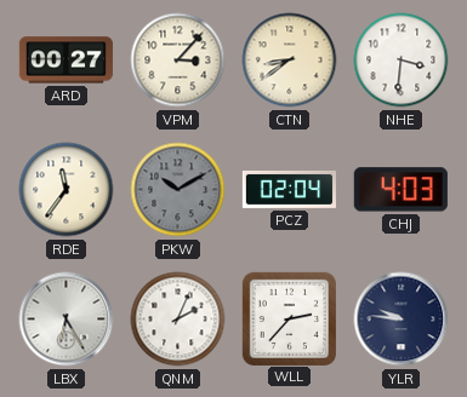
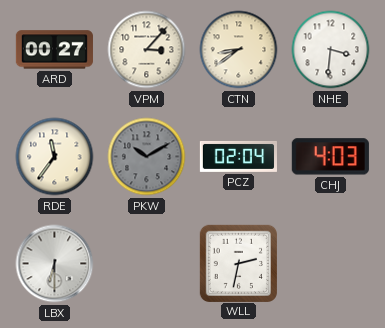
LBX: 6:25 -> 6:30 (55, 264)
QNM: 2:04 -> none (178, 320)
WLL: 2:37 -> 2:32 (238, 263)
YLR: 9:46 -> none (401, 320)
